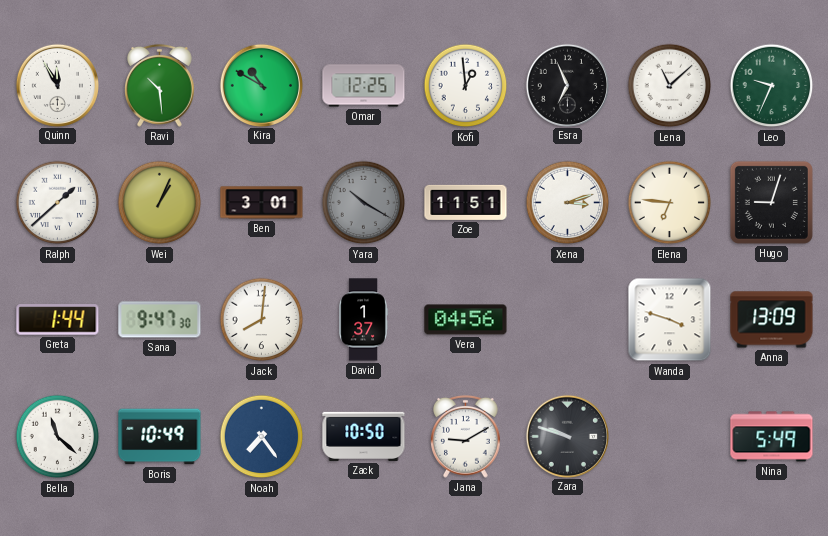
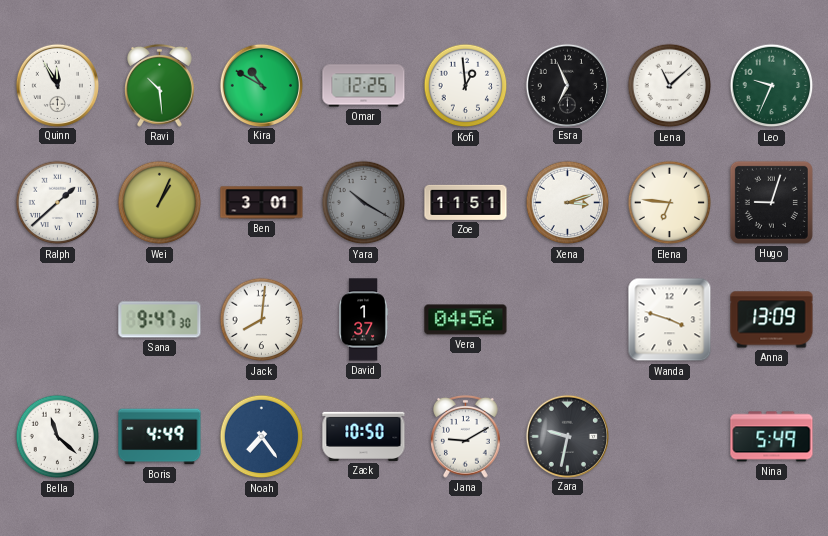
Greta: 1:44 -> none (58, 320)
Boris: 10:49 -> 4:49 (160, 437)
Zara: 9:48 -> 9:32 (567, 436)
